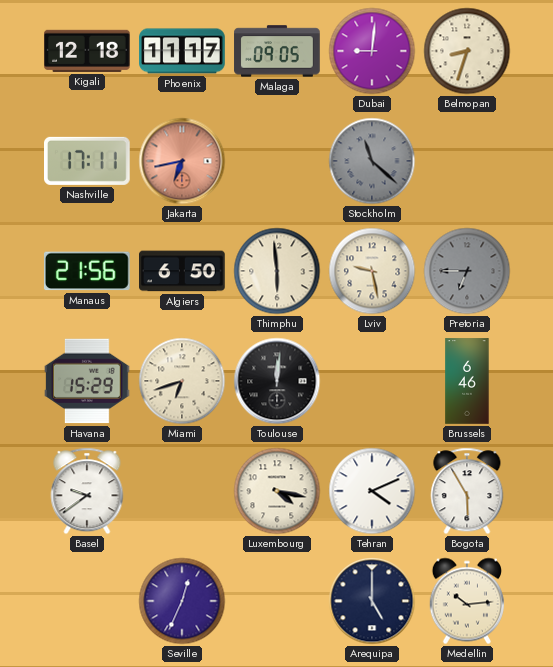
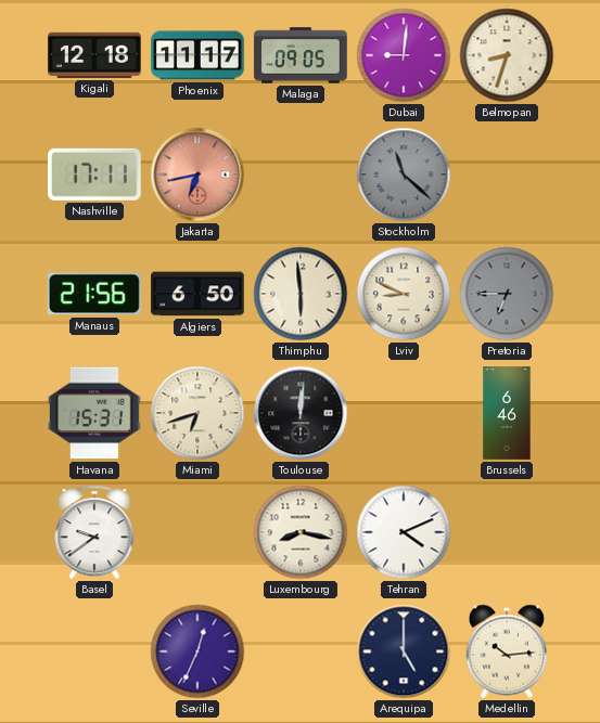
Lviv: 9:28 -> 8:49 (404, 294)
Havana: 15:29 -> 15:31 (95, 413)
Luxembourg: 4:17 -> 8:17 (301, 532)
Bogota: 5:55 -> none (467, 491)
